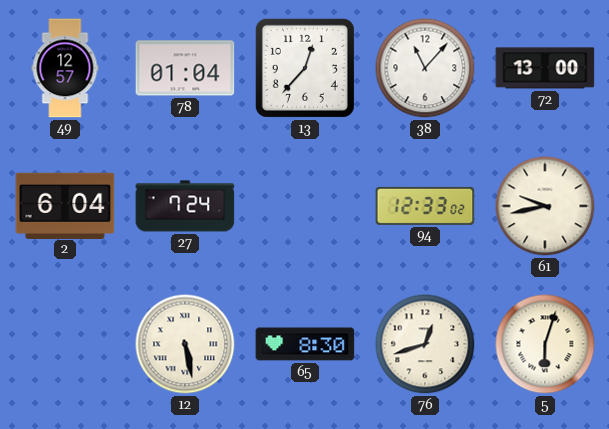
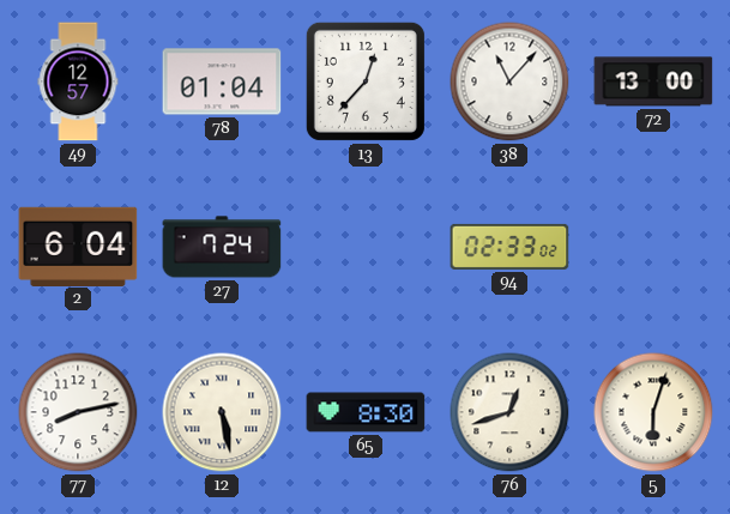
94: 12:33 -> 02:33 (509, 247)
61: 9:43 -> none (545, 206)
77: none -> 8:13 (78, 412)
